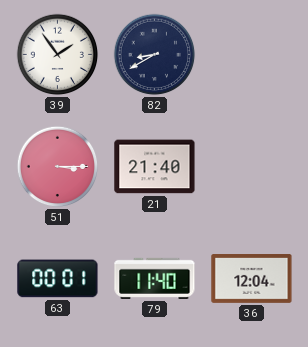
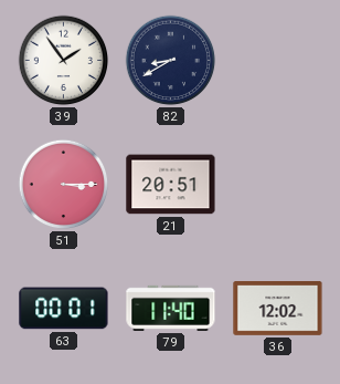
21: 21:40 -> 20:51 (171, 185)
36: 12:04 -> 12:02 (278, 309)
